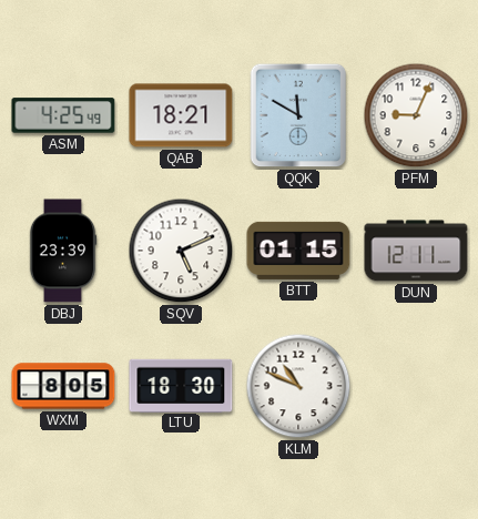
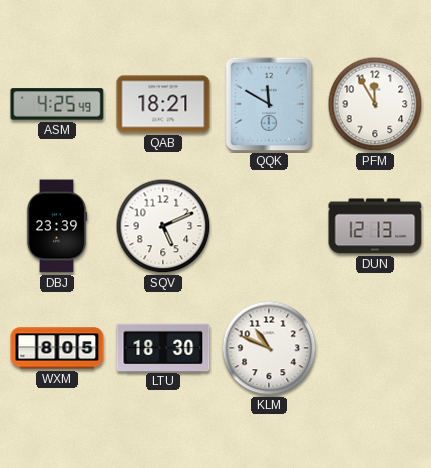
PFM: 9:04 -> 11:55 (375, 104)
BTT: 01:15 -> none (298, 251)
DUN: 12:11 -> 12:13 (375, 226)
